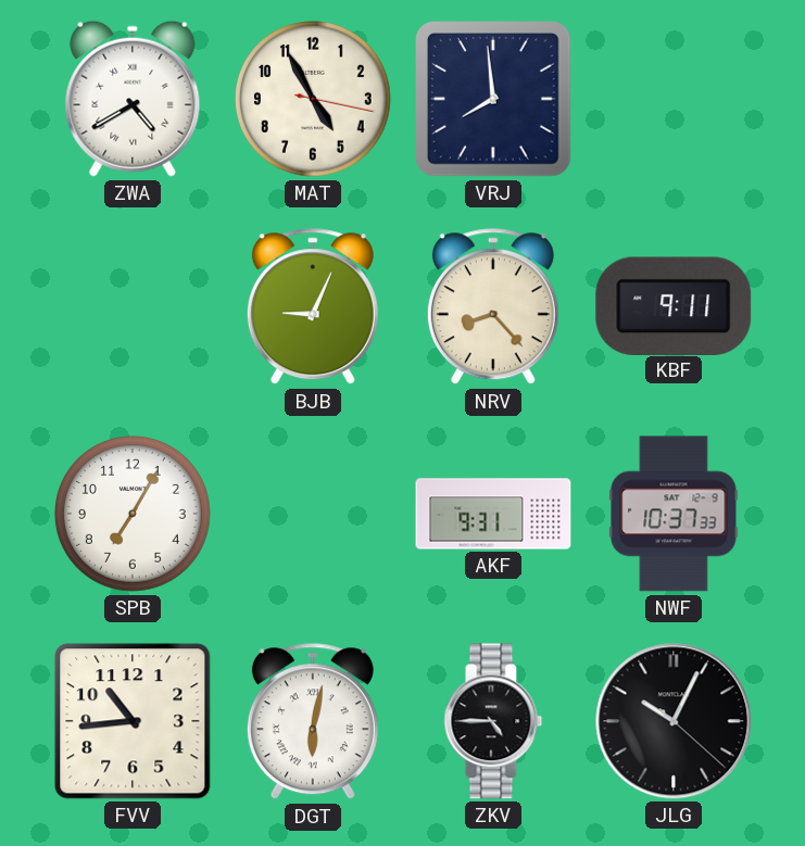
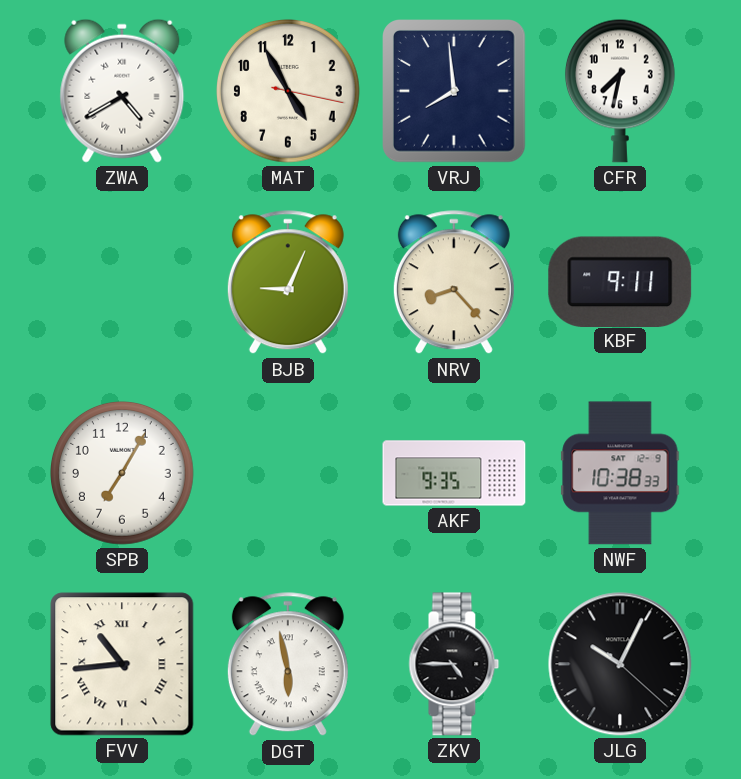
CFR: none -> 7:32 (620, 91)
AKF: 9:31 -> 9:35 (454, 473)
NWF: 10:37 -> 10:38 (620, 473)
FVV numerals: Arabic -> Roman (122, 664)
DGT: 6:02 -> 5:58 (288, 665)
